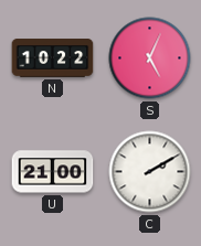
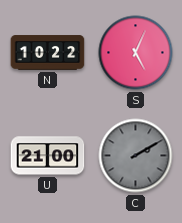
C dial: white -> grey (136, 156)
